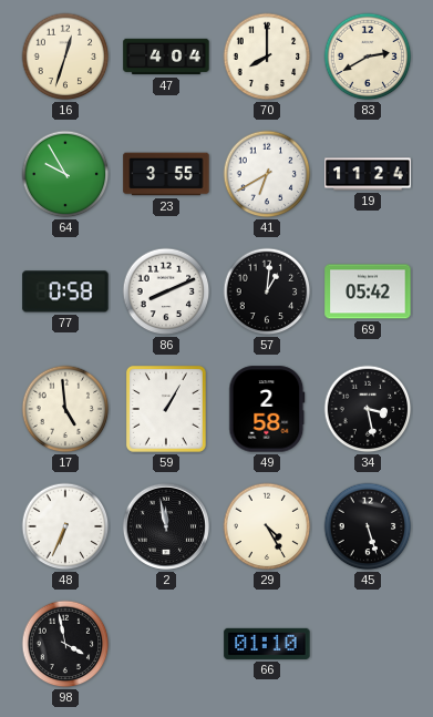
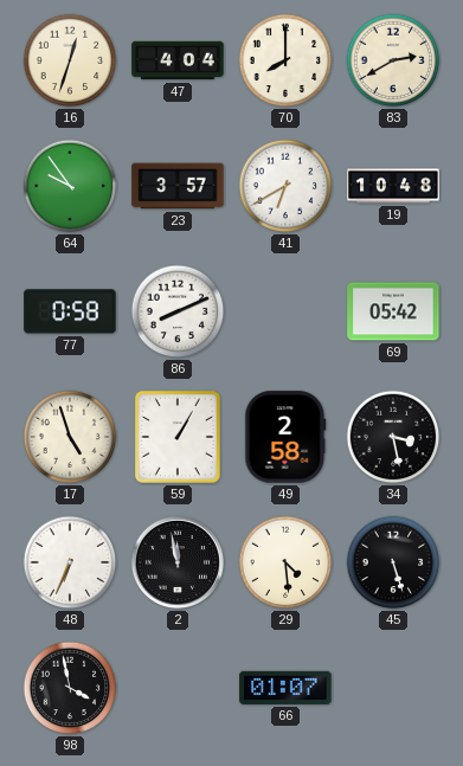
64: 9:55 -> 9:54 (70, 186)
23: 3:55 -> 3:57 (178, 186)
19: 11:24 -> 10:48 (393, 186)
57: 1:01 -> none (267, 291)
17: 4:59 -> 4:57 (70, 437)
29: 4:25 -> 4:29 (285, 562)
66: 01:10 -> 01:07 (285, 688)
